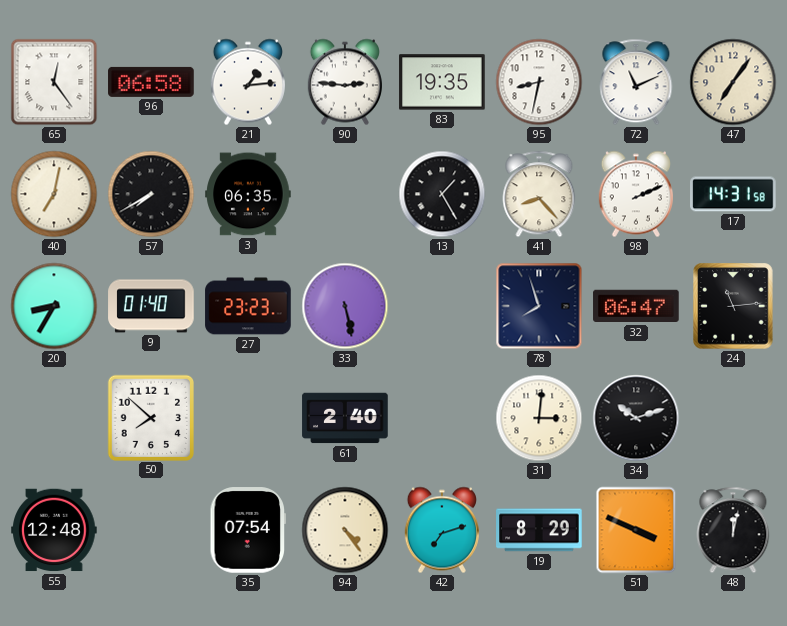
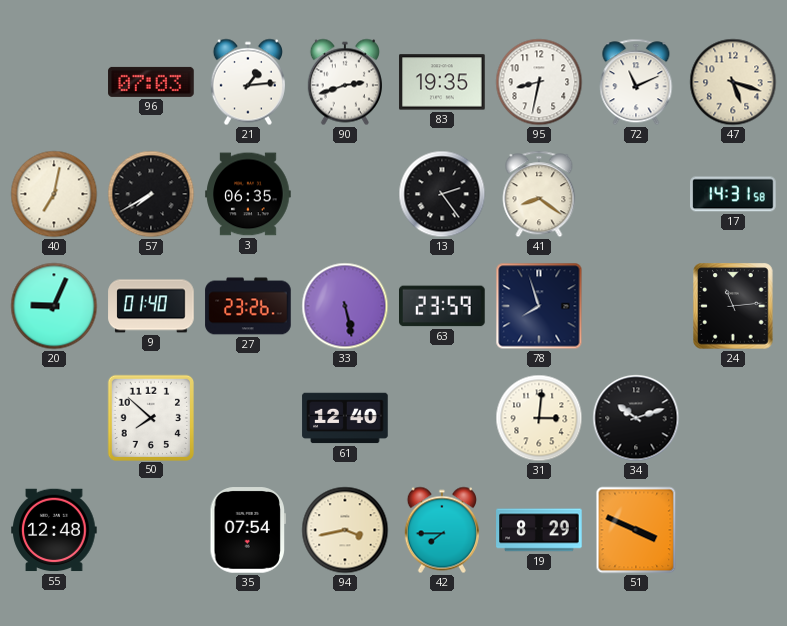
65: 12:24 -> none (54, 82)
96: 06:58 -> 07:03 (151, 82)
90: 2:46 -> 2:42 (345, 82)
47: 7:06 -> 5:18 (733, 82)
13: 1:25 -> 2:24 (442, 194)
41: 8:23 -> 8:21 (539, 194)
98: 2:11 -> none (636, 194)
20: 8:35 -> 9:04 (54, 306)
27: 23:23 -> 23:26 (248, 306)
63: none -> 23:59 (443, 306)
32: 06:47 -> none (636, 306)
61: 2:40 -> 12:40 (345, 418)
94: 4:24 -> 3:43 (345, 530)
42: 7:12 -> 7:45 (442, 530)
48: 12:02 -> none (733, 530)
